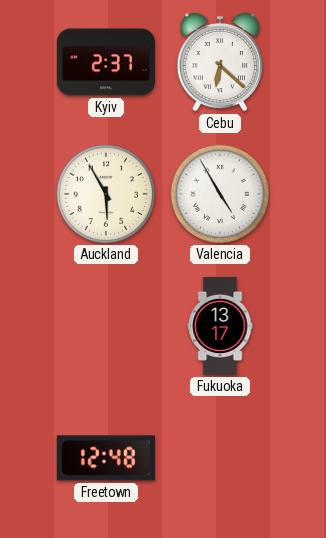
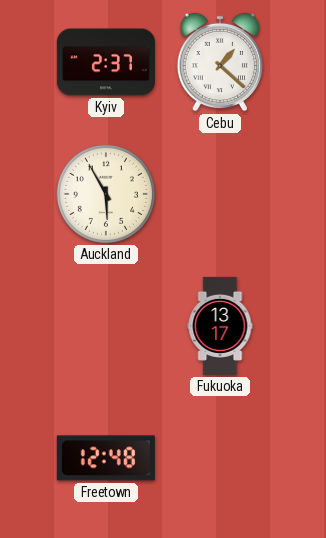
Cebu: 6:22 -> 1:22 (220, 62)
Valencia: 4:55 -> none (220, 194)
